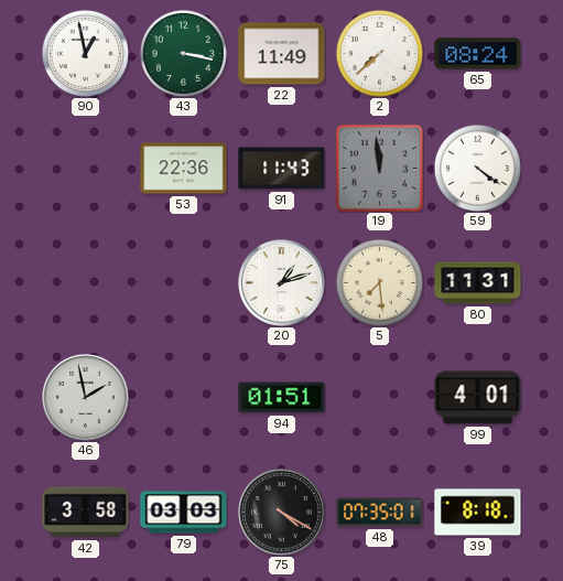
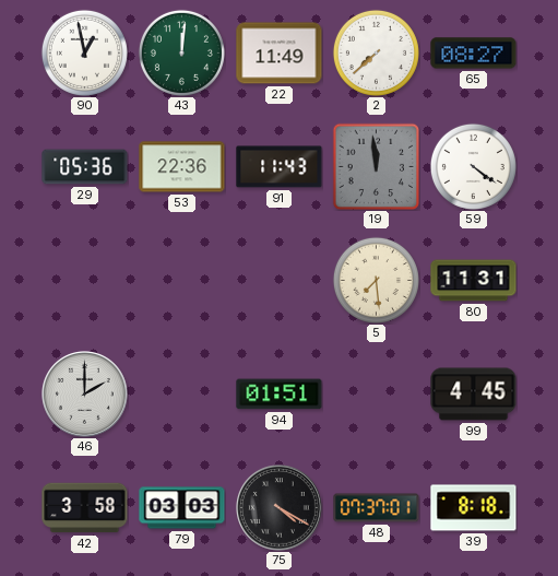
43: 3:17 -> 12:01 (181, 52)
65: 08:24 -> 08:27 (474, 54)
29: none -> 05:36 (85, 167)
20: 1:12 -> none (282, 283)
46: 1:58 -> 2:00 (85, 395)
99: 4:01 -> 4:45 (474, 395)
48: 07:35 -> 07:37 (377, 508)
